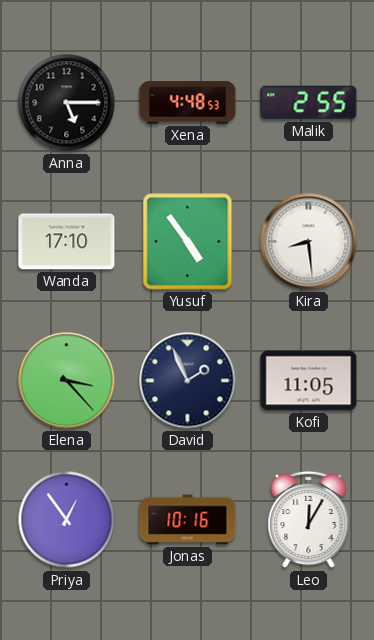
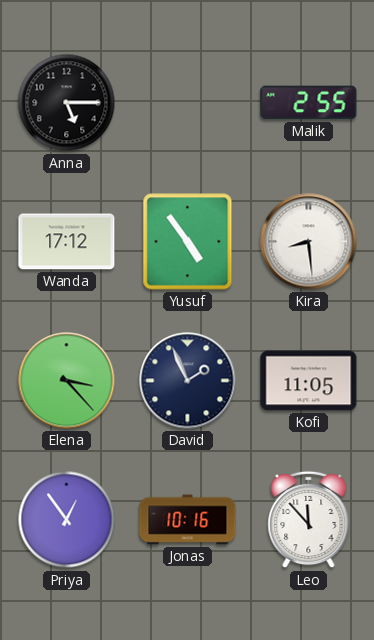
Xena: 4:48 -> none (188, 103)
Wanda: 17:10 -> 17:12 (67, 242)
Leo: 12:05 -> 11:53 (309, 520)
